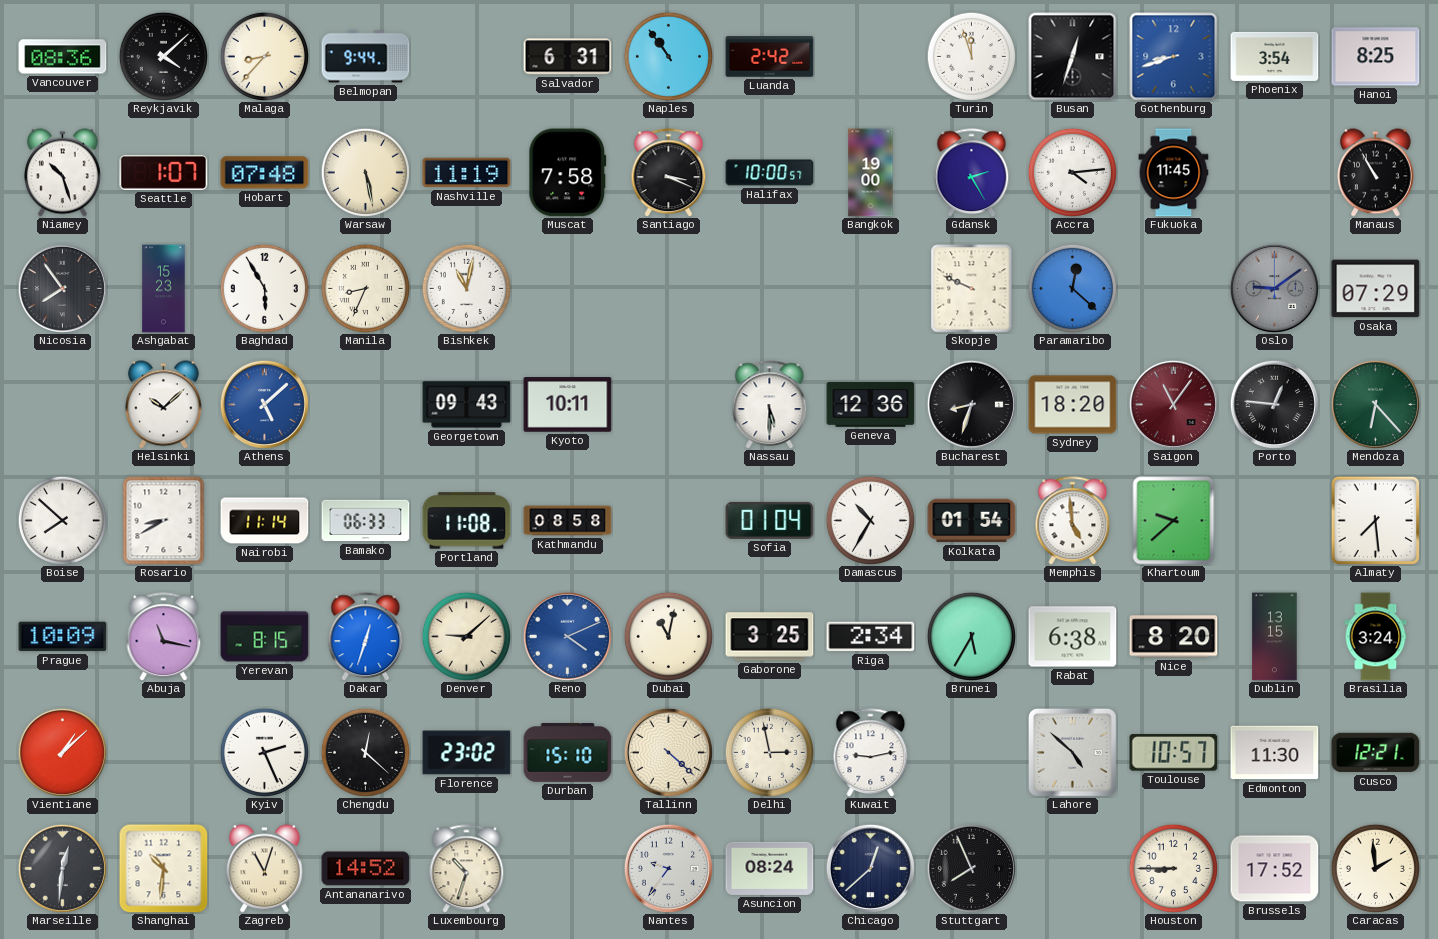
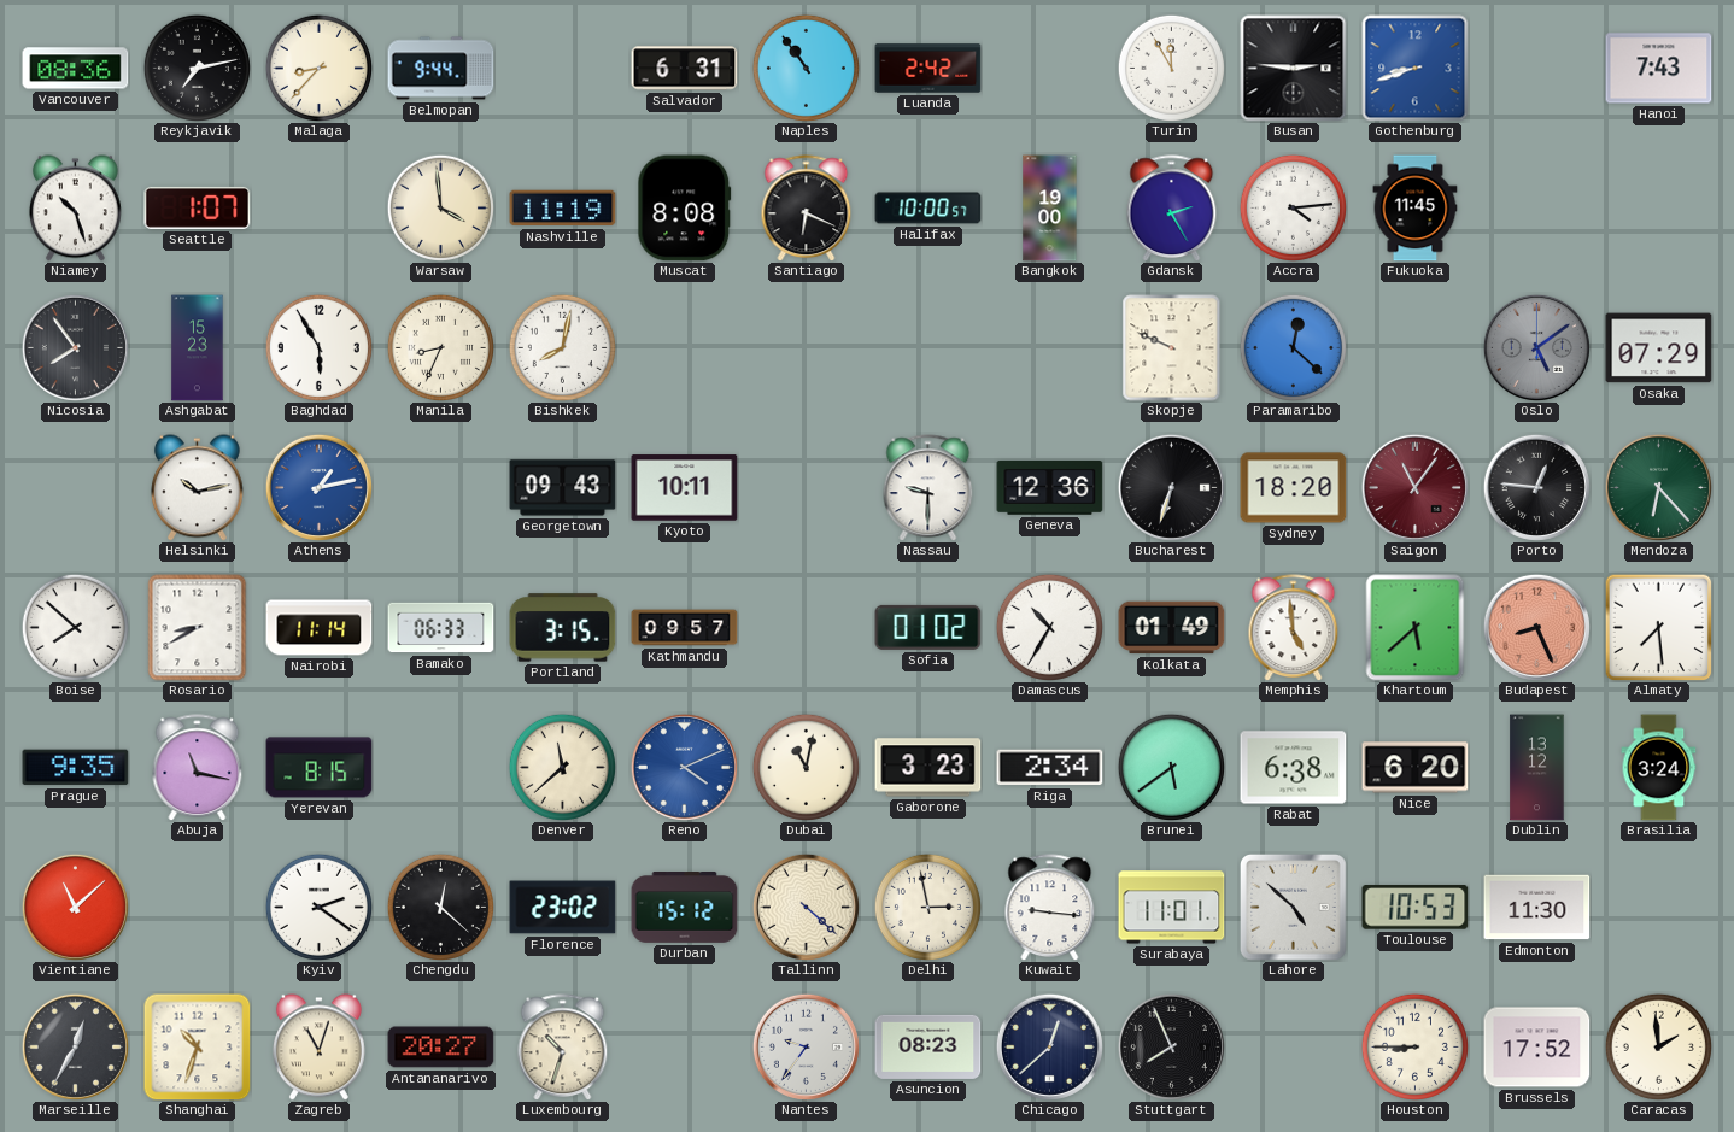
Reykjavik: 4:08 -> 7:13 (197, 68)
Turin: 11:57 -> 11:55 (1171, 68)
Busan: 12:33 -> 2:46 (1294, 69)
Phoenix: 3:54 -> none (1275, 56)
Hanoi: 8:25 -> 7:43 (1659, 69)
Hobart: 07:48 -> none (265, 173)
Warsaw: 5:28 -> 3:59 (440, 207)
Muscat: 7:58 -> 8:08 (685, 209)
Santiago: 3:19 -> 6:19 (807, 209)
Manaus: 10:55 -> none (1375, 173)
Bishkek: 11:02 -> 8:02 (562, 347)
Oslo: 9:09 -> 5:09 (1536, 347)
Helsinki: 10:08 -> 10:13 (197, 488)
Athens: 5:08 -> 1:13 (318, 487)
Nassau: 5:30 -> 9:30 (928, 488)
Bucharest: 8:33 -> 6:33 (1171, 487)
Portland: 11:08 -> 3:15 (563, 628)
Kathmandu: 08:58 -> 09:57 (685, 628)
Sofia: 01:04 -> 01:02 (928, 627)
Kolkata: 01:54 -> 01:49 (1172, 628)
Khartoum: 9:38 -> 5:38 (1416, 628)
Budapest: none -> 8:26 (1536, 627)
Prague: 10:09 -> 9:35 (76, 768)
Dakar: 12:33 -> none (366, 637)
Denver: 9:08 -> 11:38 (562, 767)
Gaborone: 3:25 -> 3:23 (928, 768)
Brunei: 5:35 -> 5:39 (1171, 767)
Nice: 8:20 -> 6:20 (1416, 768)
Dublin: 13:15 -> 13:12 (1537, 768)
Vientiane: 1:08 -> 11:08 (75, 907)
Kyiv: 2:26 -> 2:21 (318, 907)
Durban: 15:10 -> 15:12 (685, 908)
Kuwait: 9:13 -> 9:16 (1050, 908)
Surabaya: none -> 11:01 (1172, 908)
Toulouse: 10:57 -> 10:53 (1416, 908)
Cusco: 12:21 -> none (1376, 753)
Marseille: 12:31 -> 12:35 (75, 1046)
Shanghai: 10:31 -> 10:33 (198, 1048)
Antananarivo: 14:52 -> 20:27 (441, 1048)
Asuncion: 08:24 -> 08:23 (928, 1046)
